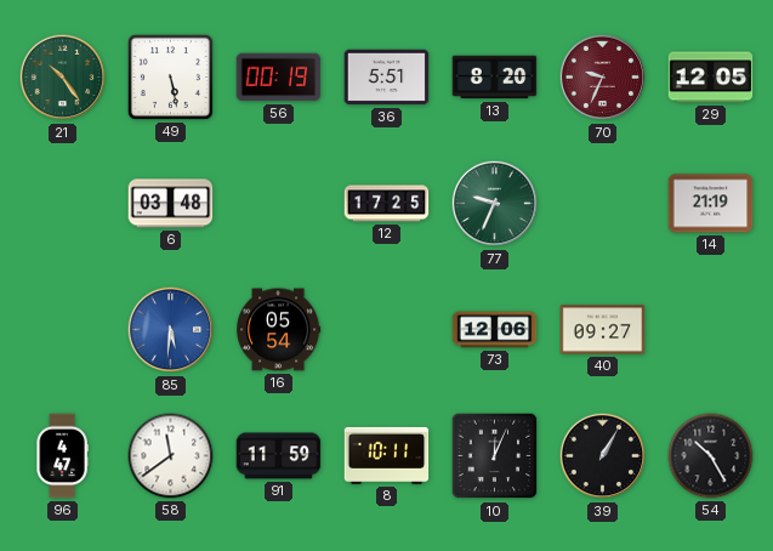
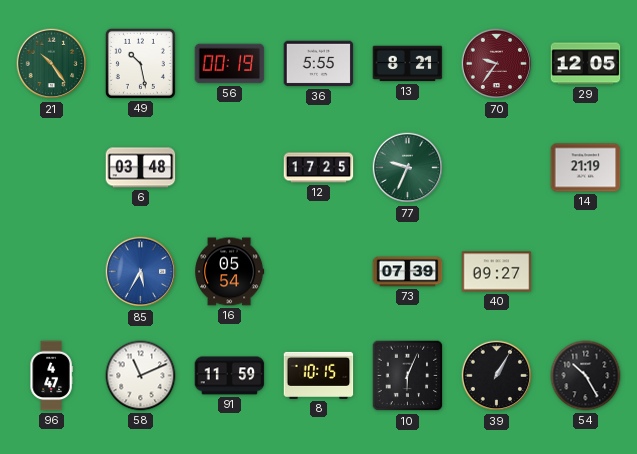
49: 5:28 -> 10:28 (140, 63)
36: 5:51 -> 5:55 (319, 64)
13: 8:20 -> 8:21 (408, 64)
70: 9:34 -> 9:36 (497, 64)
85: 5:31 -> 5:35 (141, 272)
73: 12:06 -> 07:39 (408, 272)
58: 11:39 -> 11:11 (141, 376)
8: 10:11 -> 10:15 (319, 375)
10: 12:04 -> 6:04 (408, 376)
